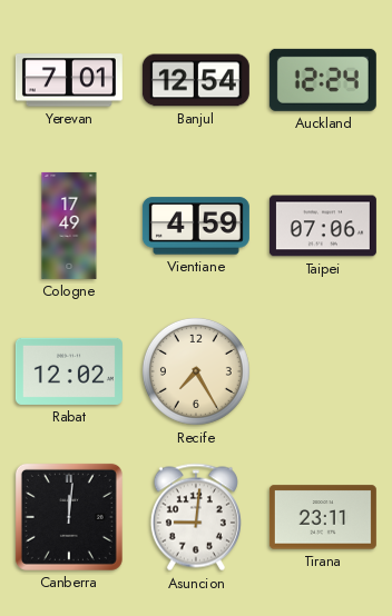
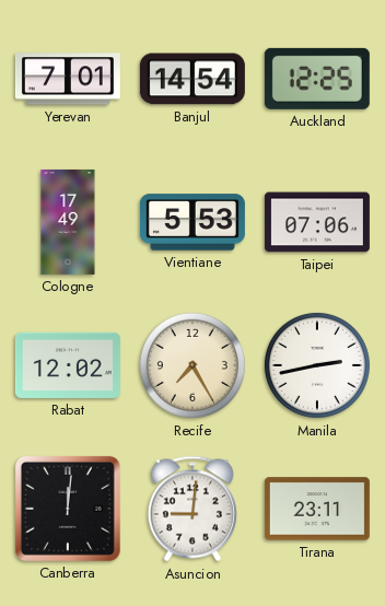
Banjul: 12:54 -> 14:54 (192, 79)
Auckland: 12:24 -> 12:25 (317, 79)
Vientiane: 4:59 -> 5:53 (192, 222)
Manila: none -> 2:43 (317, 365)
